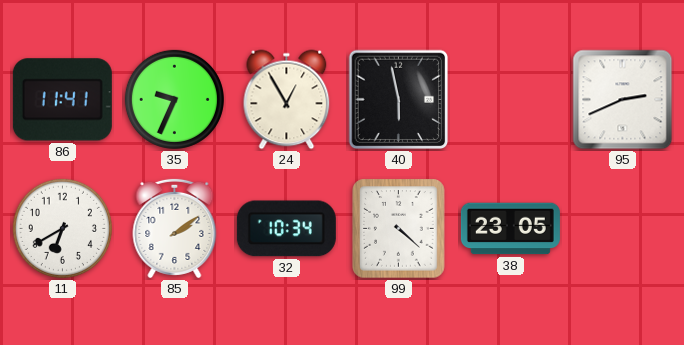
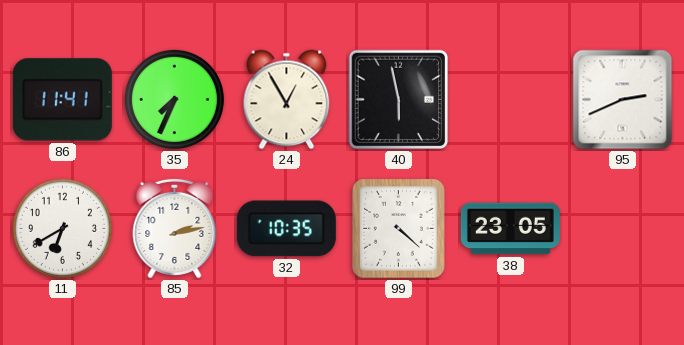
35: 9:34 -> 7:34 (174, 99)
85: 2:09 -> 2:13 (175, 228)
32: 10:34 -> 10:35 (286, 229)
